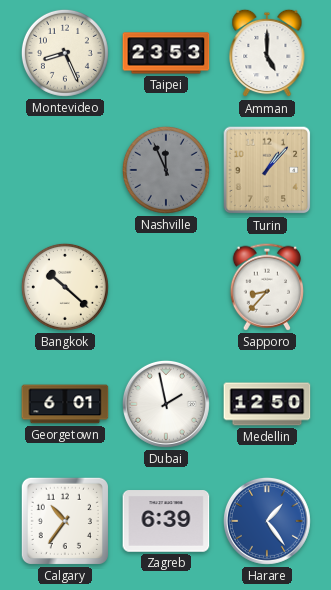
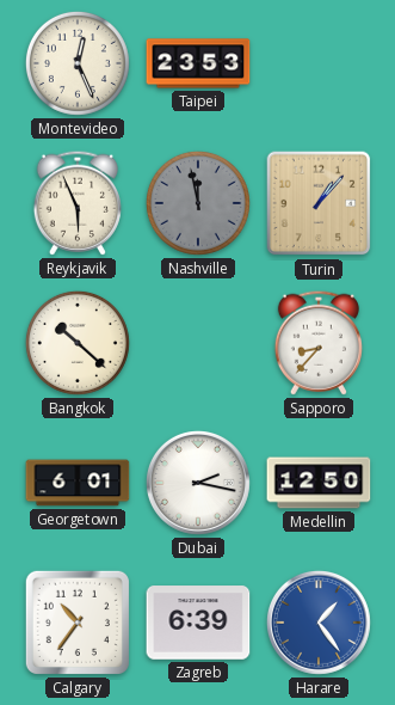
Montevideo: 8:26 -> 12:26 (78, 63)
Amman: 5:00 -> none (267, 53)
Reykjavik: none -> 5:56 (78, 203)
Nashville: 11:56 -> 11:58 (198, 203)
Dubai: 1:58 -> 2:17 (198, 483)
